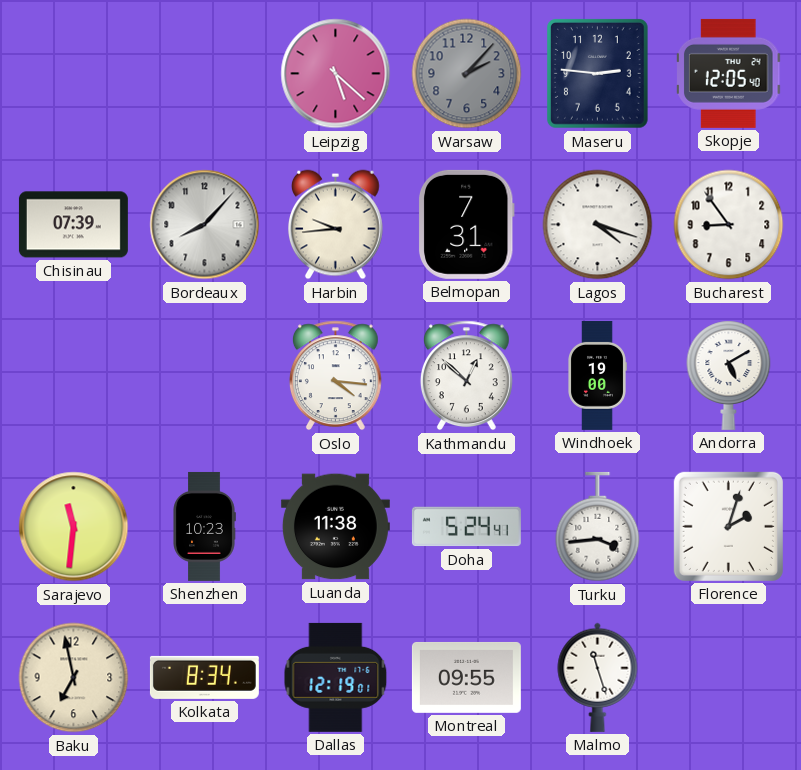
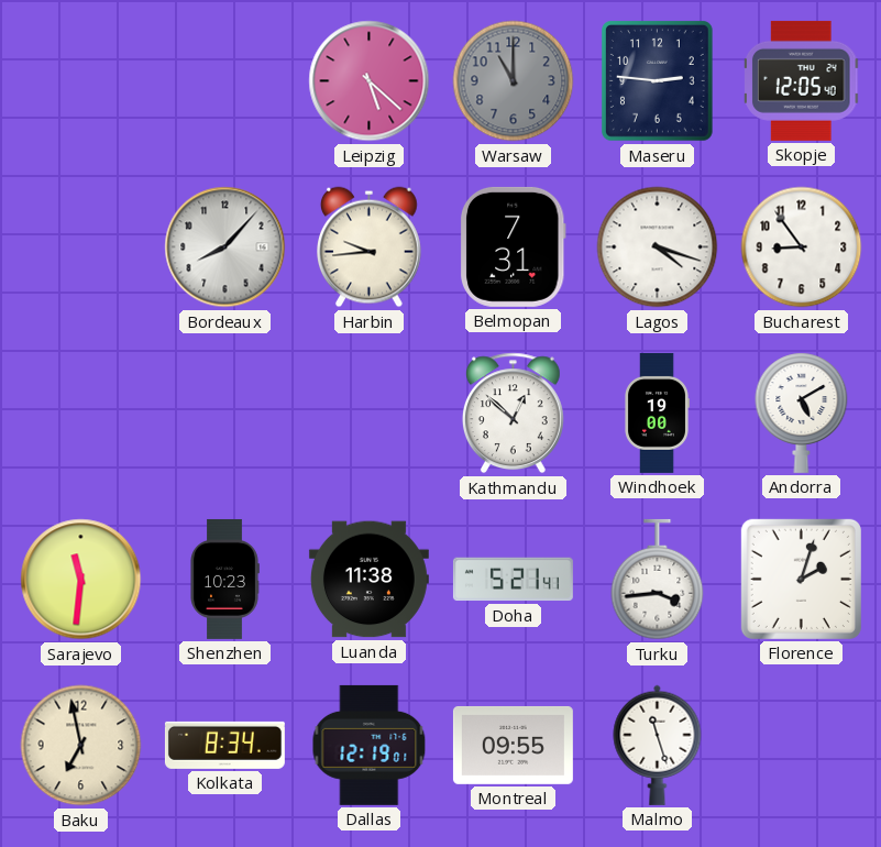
Warsaw: 2:07 -> 11:00 (514, 81)
Chisinau: 07:39 -> none (73, 225)
Oslo: 4:16 -> none (335, 376)
Doha: 5:24 -> 5:21 (513, 580)
